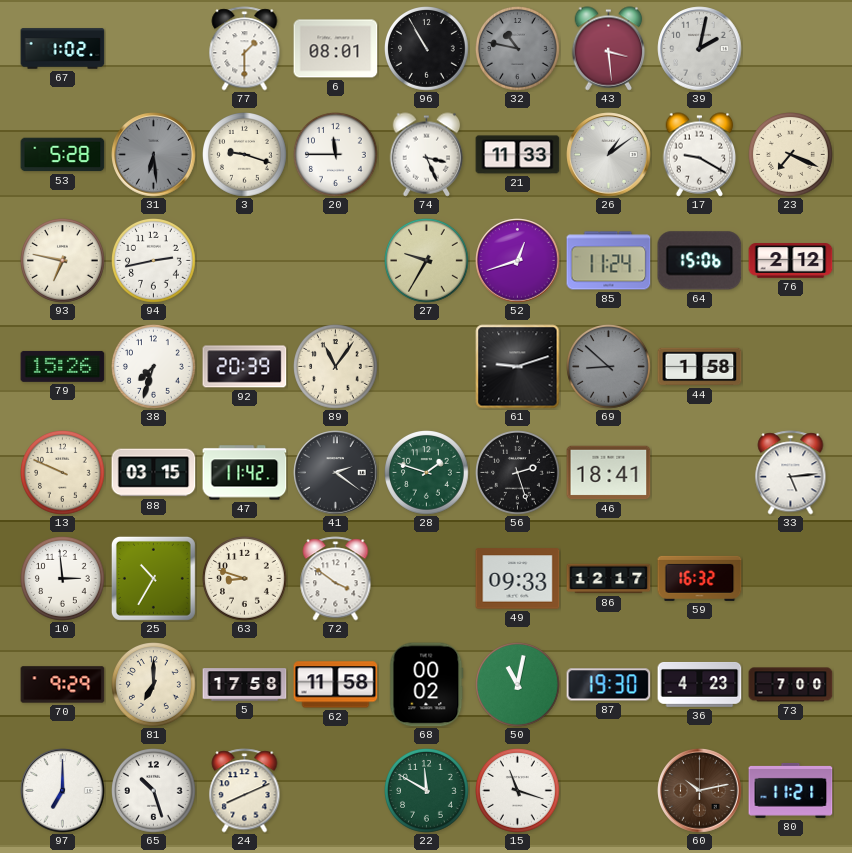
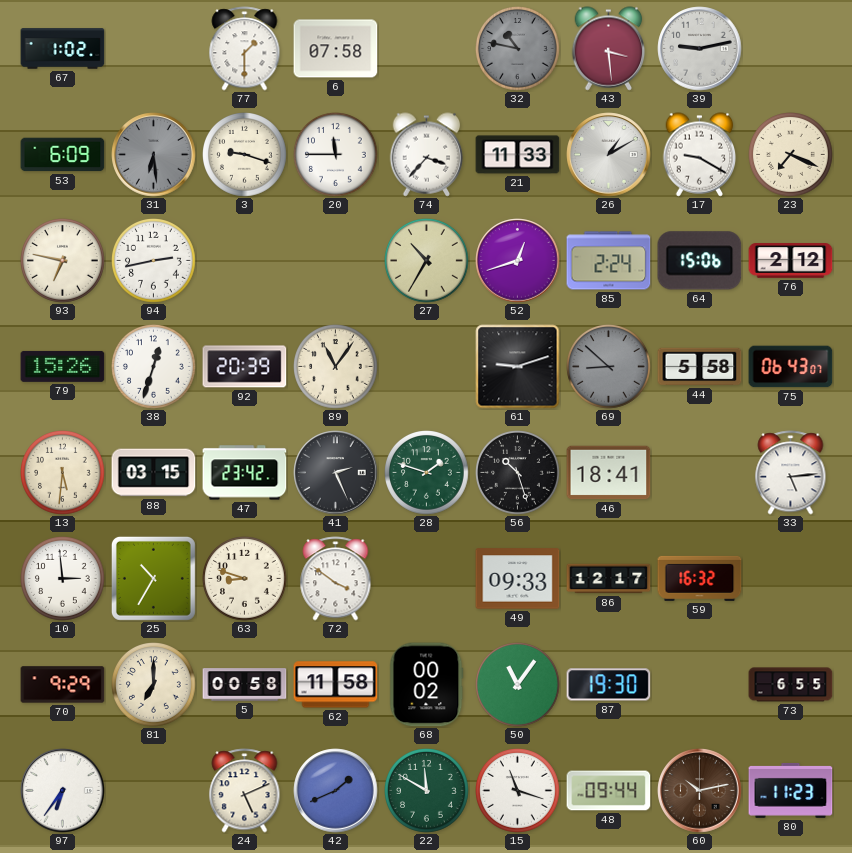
6: 08:01 -> 07:58 (336, 49)
96: 10:55 -> none (427, 49)
39: 2:02 -> 9:13 (700, 49)
53: 5:28 -> 6:09 (63, 155)
74: 3:26 -> 3:37 (427, 155)
26: 1:09 -> 1:10 (609, 155)
27: 9:35 -> 10:35 (427, 261)
85: 11:24 -> 2:24 (609, 261)
38: 7:33 -> 12:33 (154, 367)
44: 1:58 -> 5:58 (700, 367)
75: none -> 06:43 (791, 367)
13: 9:49 -> 5:31 (63, 473)
47: 11:42 -> 23:42 (245, 473)
41: 2:21 -> 2:26 (336, 473)
56: 2:27 -> 10:27 (518, 473)
5: 17:58 -> 00:58 (245, 685)
50: 11:02 -> 11:06 (518, 685)
36: 4:23 -> none (700, 684)
73: 7:00 -> 6:55 (791, 685)
97: 7:00 -> 6:36 (63, 791)
65: 10:27 -> none (154, 791)
24: 8:11 -> 5:11 (245, 791)
42: none -> 1:41 (336, 791)
48: none -> 09:44 (609, 791)
80: 11:21 -> 11:23 (791, 790)
